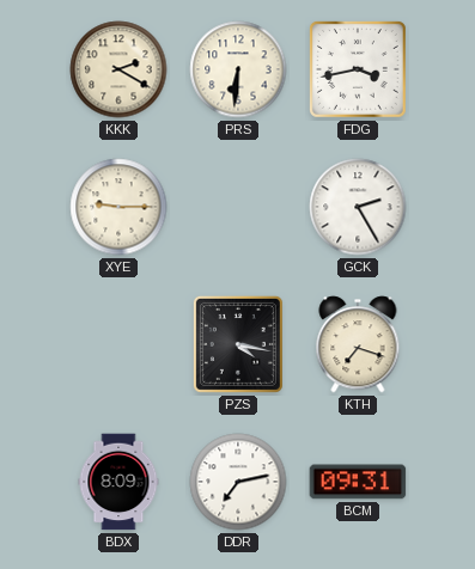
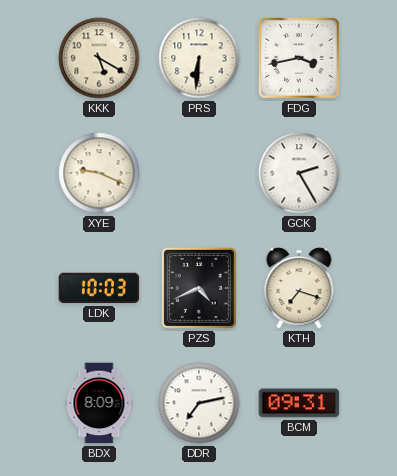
KKK: 2:20 -> 5:20 (99, 58)
XYE: 9:15 -> 9:19 (99, 173)
LDK: none -> 10:03 (99, 288)
PZS: 4:17 -> 4:41 (199, 288)
